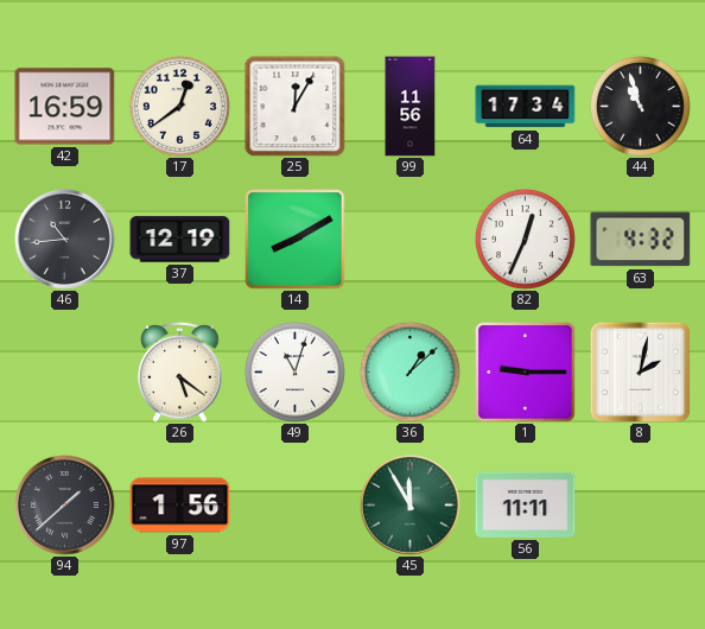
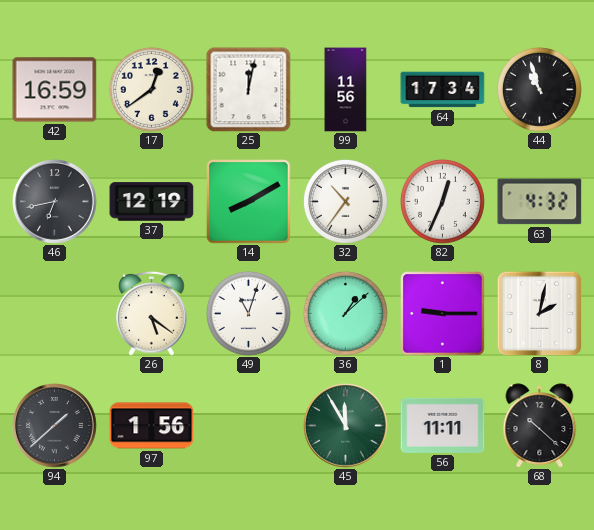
25: 12:05 -> 12:02 (249, 90)
46: 10:44 -> 6:43 (55, 202)
32: none -> 10:36 (345, 201)
68: none -> 10:22 (540, 426)
